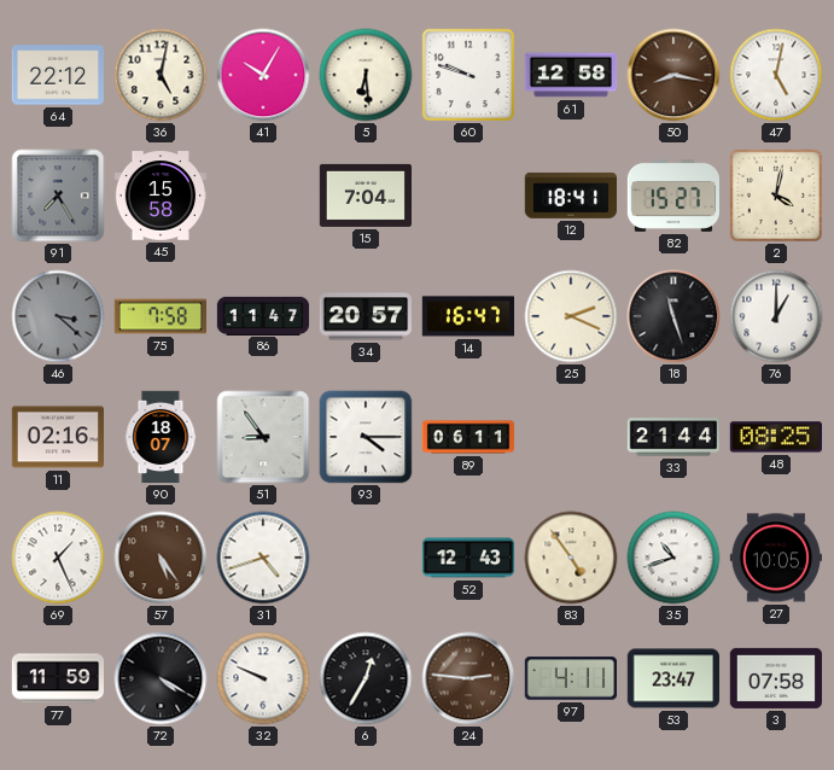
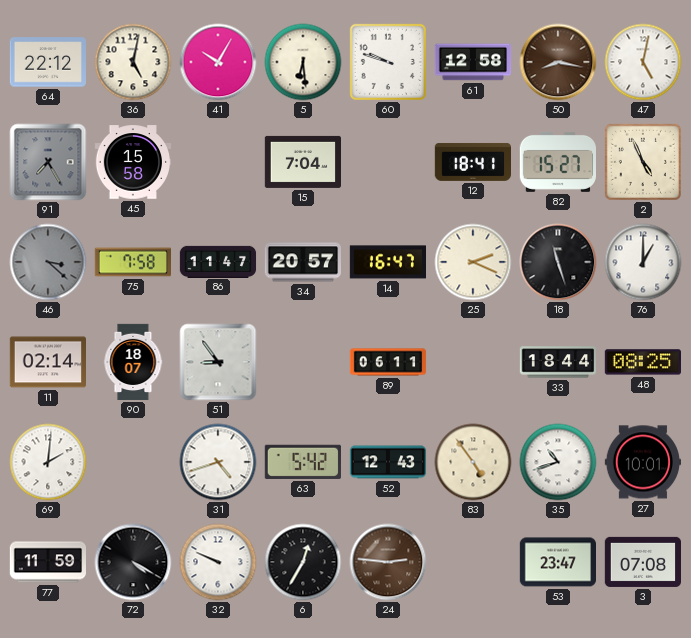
2: 4:02 -> 4:56 (643, 162)
11: 02:16 -> 02:14 (47, 362)
93: 4:15 -> none (366, 437)
33: 21:44 -> 18:44 (558, 362)
69: 1:26 -> 2:01 (48, 462)
57: 5:24 -> none (161, 558)
63: none -> 5:42 (303, 462)
27: 10:05 -> 10:01 (642, 462)
97: 4:11 -> none (570, 678)
3: 07:58 -> 07:08 (642, 562)
